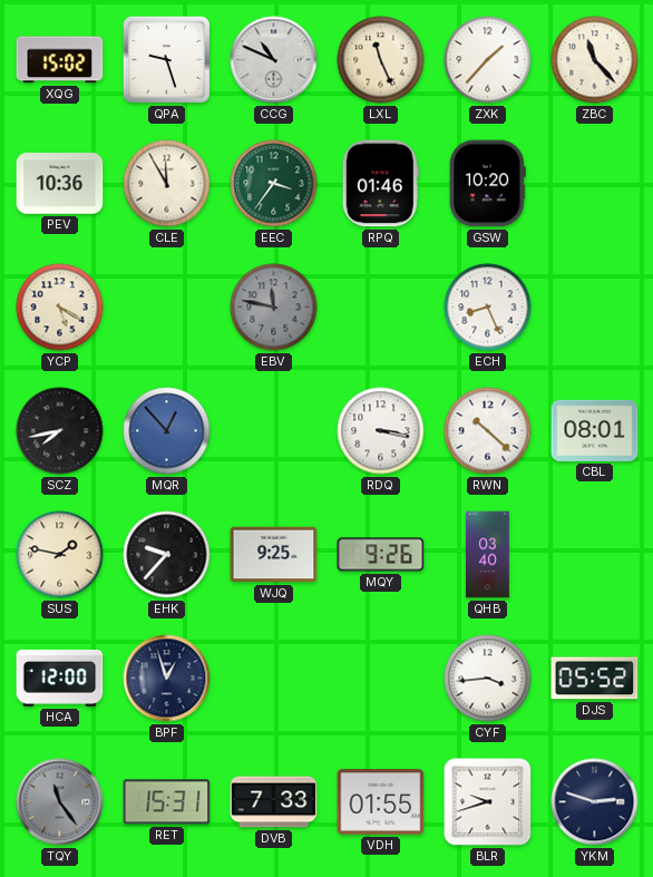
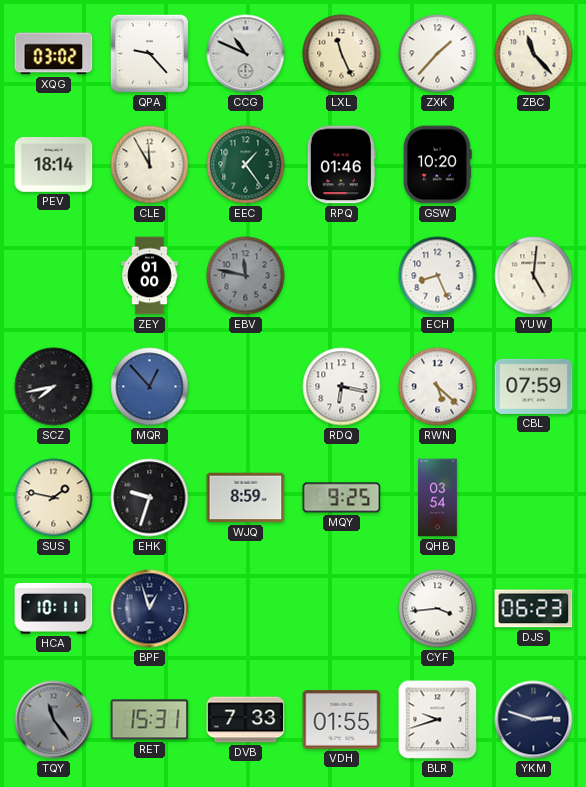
XQG: 15:02 -> 03:02 (54, 54)
QPA: 9:27 -> 9:23 (149, 53)
PEV: 10:36 -> 18:14 (54, 165)
EEC: 3:36 -> 1:24 (246, 165)
YCP: 5:20 -> none (60, 308)
ZEY: none -> 01:00 (150, 276)
YUW: none -> 5:01 (534, 276)
RDQ: 3:17 -> 6:17 (342, 387)
RWN: 10:22 -> 5:22 (438, 387)
CBL: 08:01 -> 07:59 (534, 386)
EHK: 9:37 -> 9:33 (150, 498)
WJQ: 9:25 -> 8:59 (246, 498)
MQY: 9:26 -> 9:25 (342, 498)
QHB: 03:40 -> 03:54 (438, 498)
HCA: 12:00 -> 10:11 (54, 608)
DJS: 05:52 -> 06:23 (534, 609)
